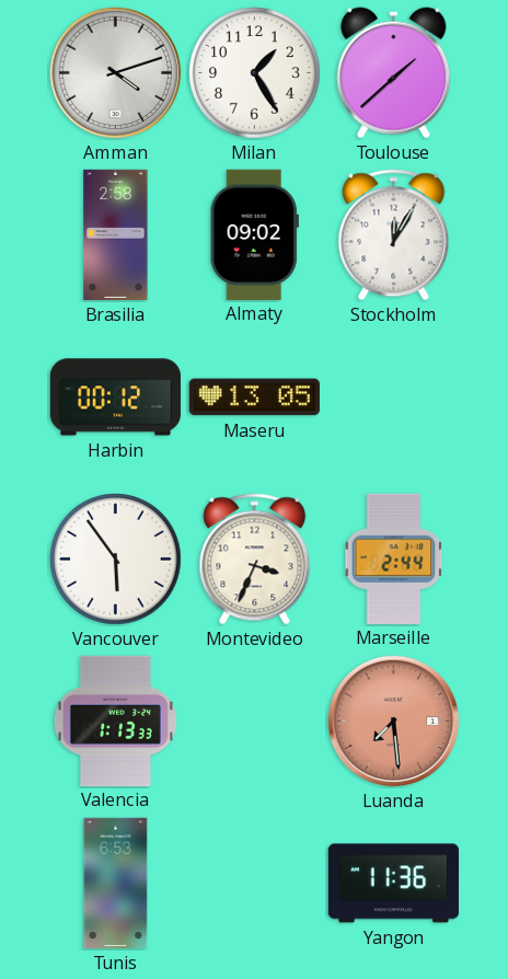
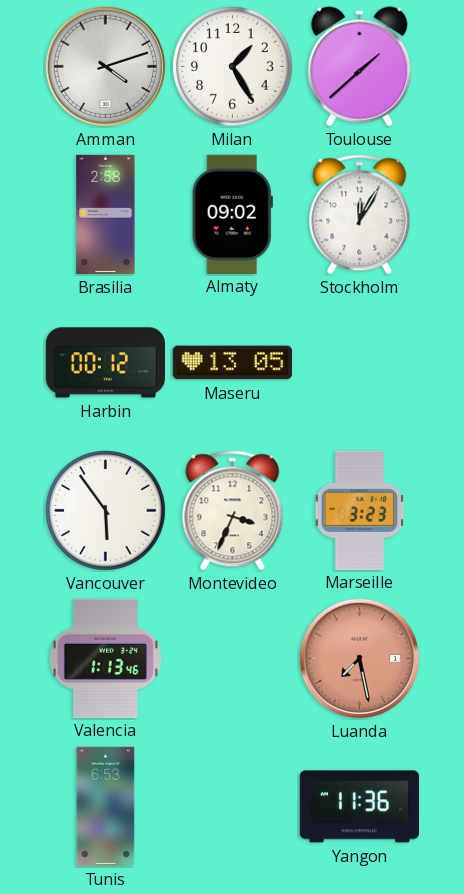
Marseille: 2:44 -> 3:23 (360, 510)
Valencia: 1:13:33 -> 1:13:46 (105, 658)
Luanda: 7:29 -> 7:28 (360, 659)
